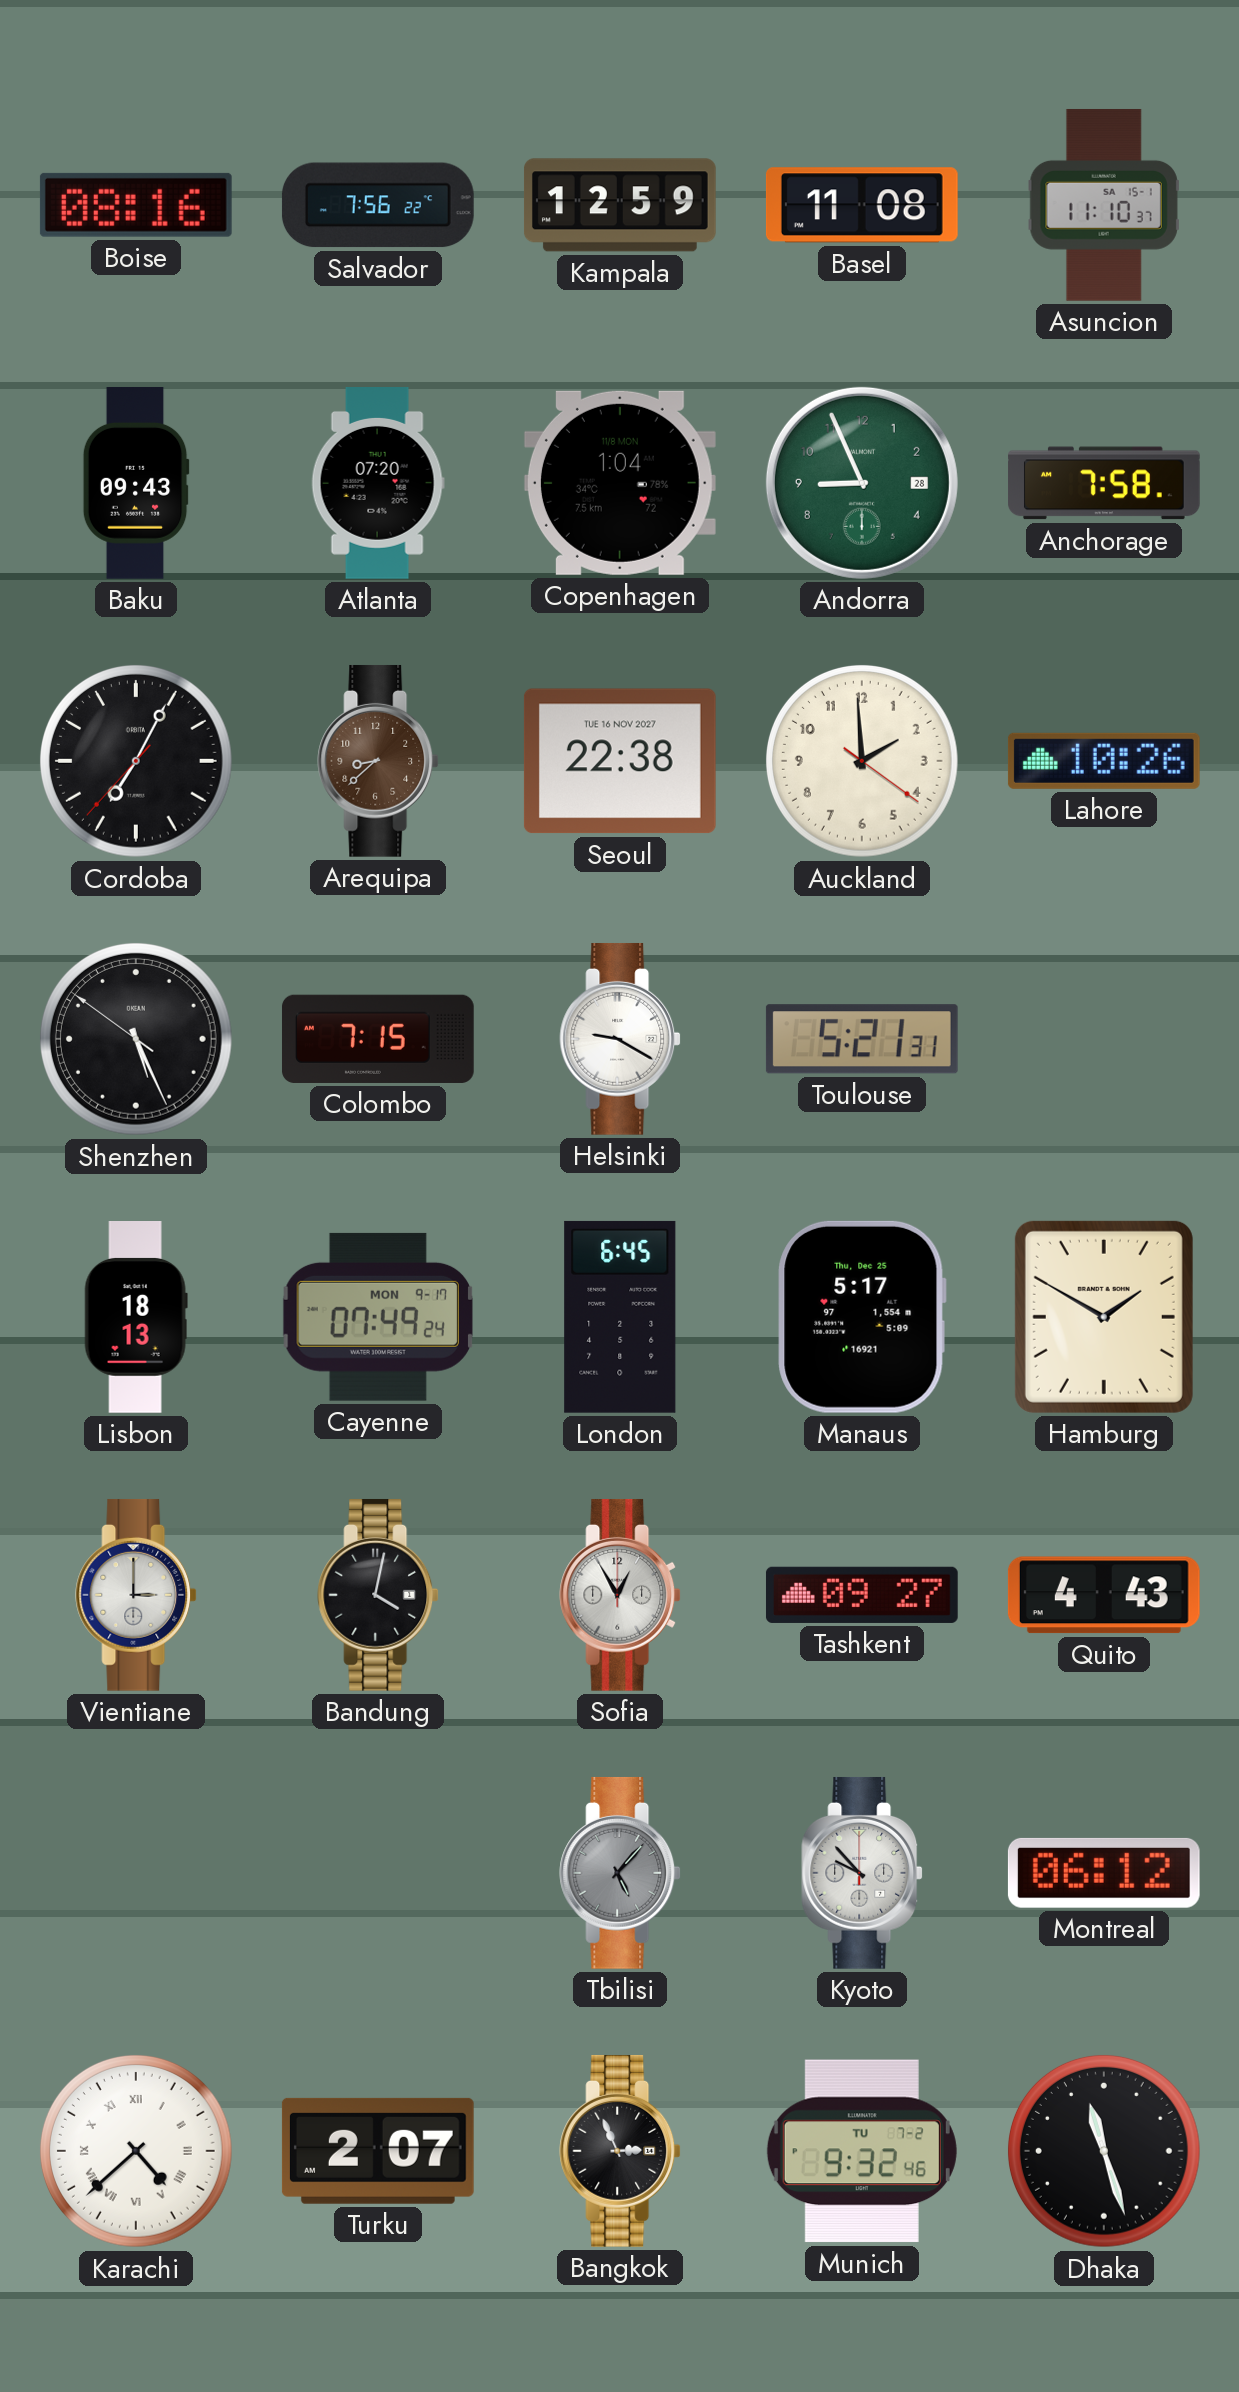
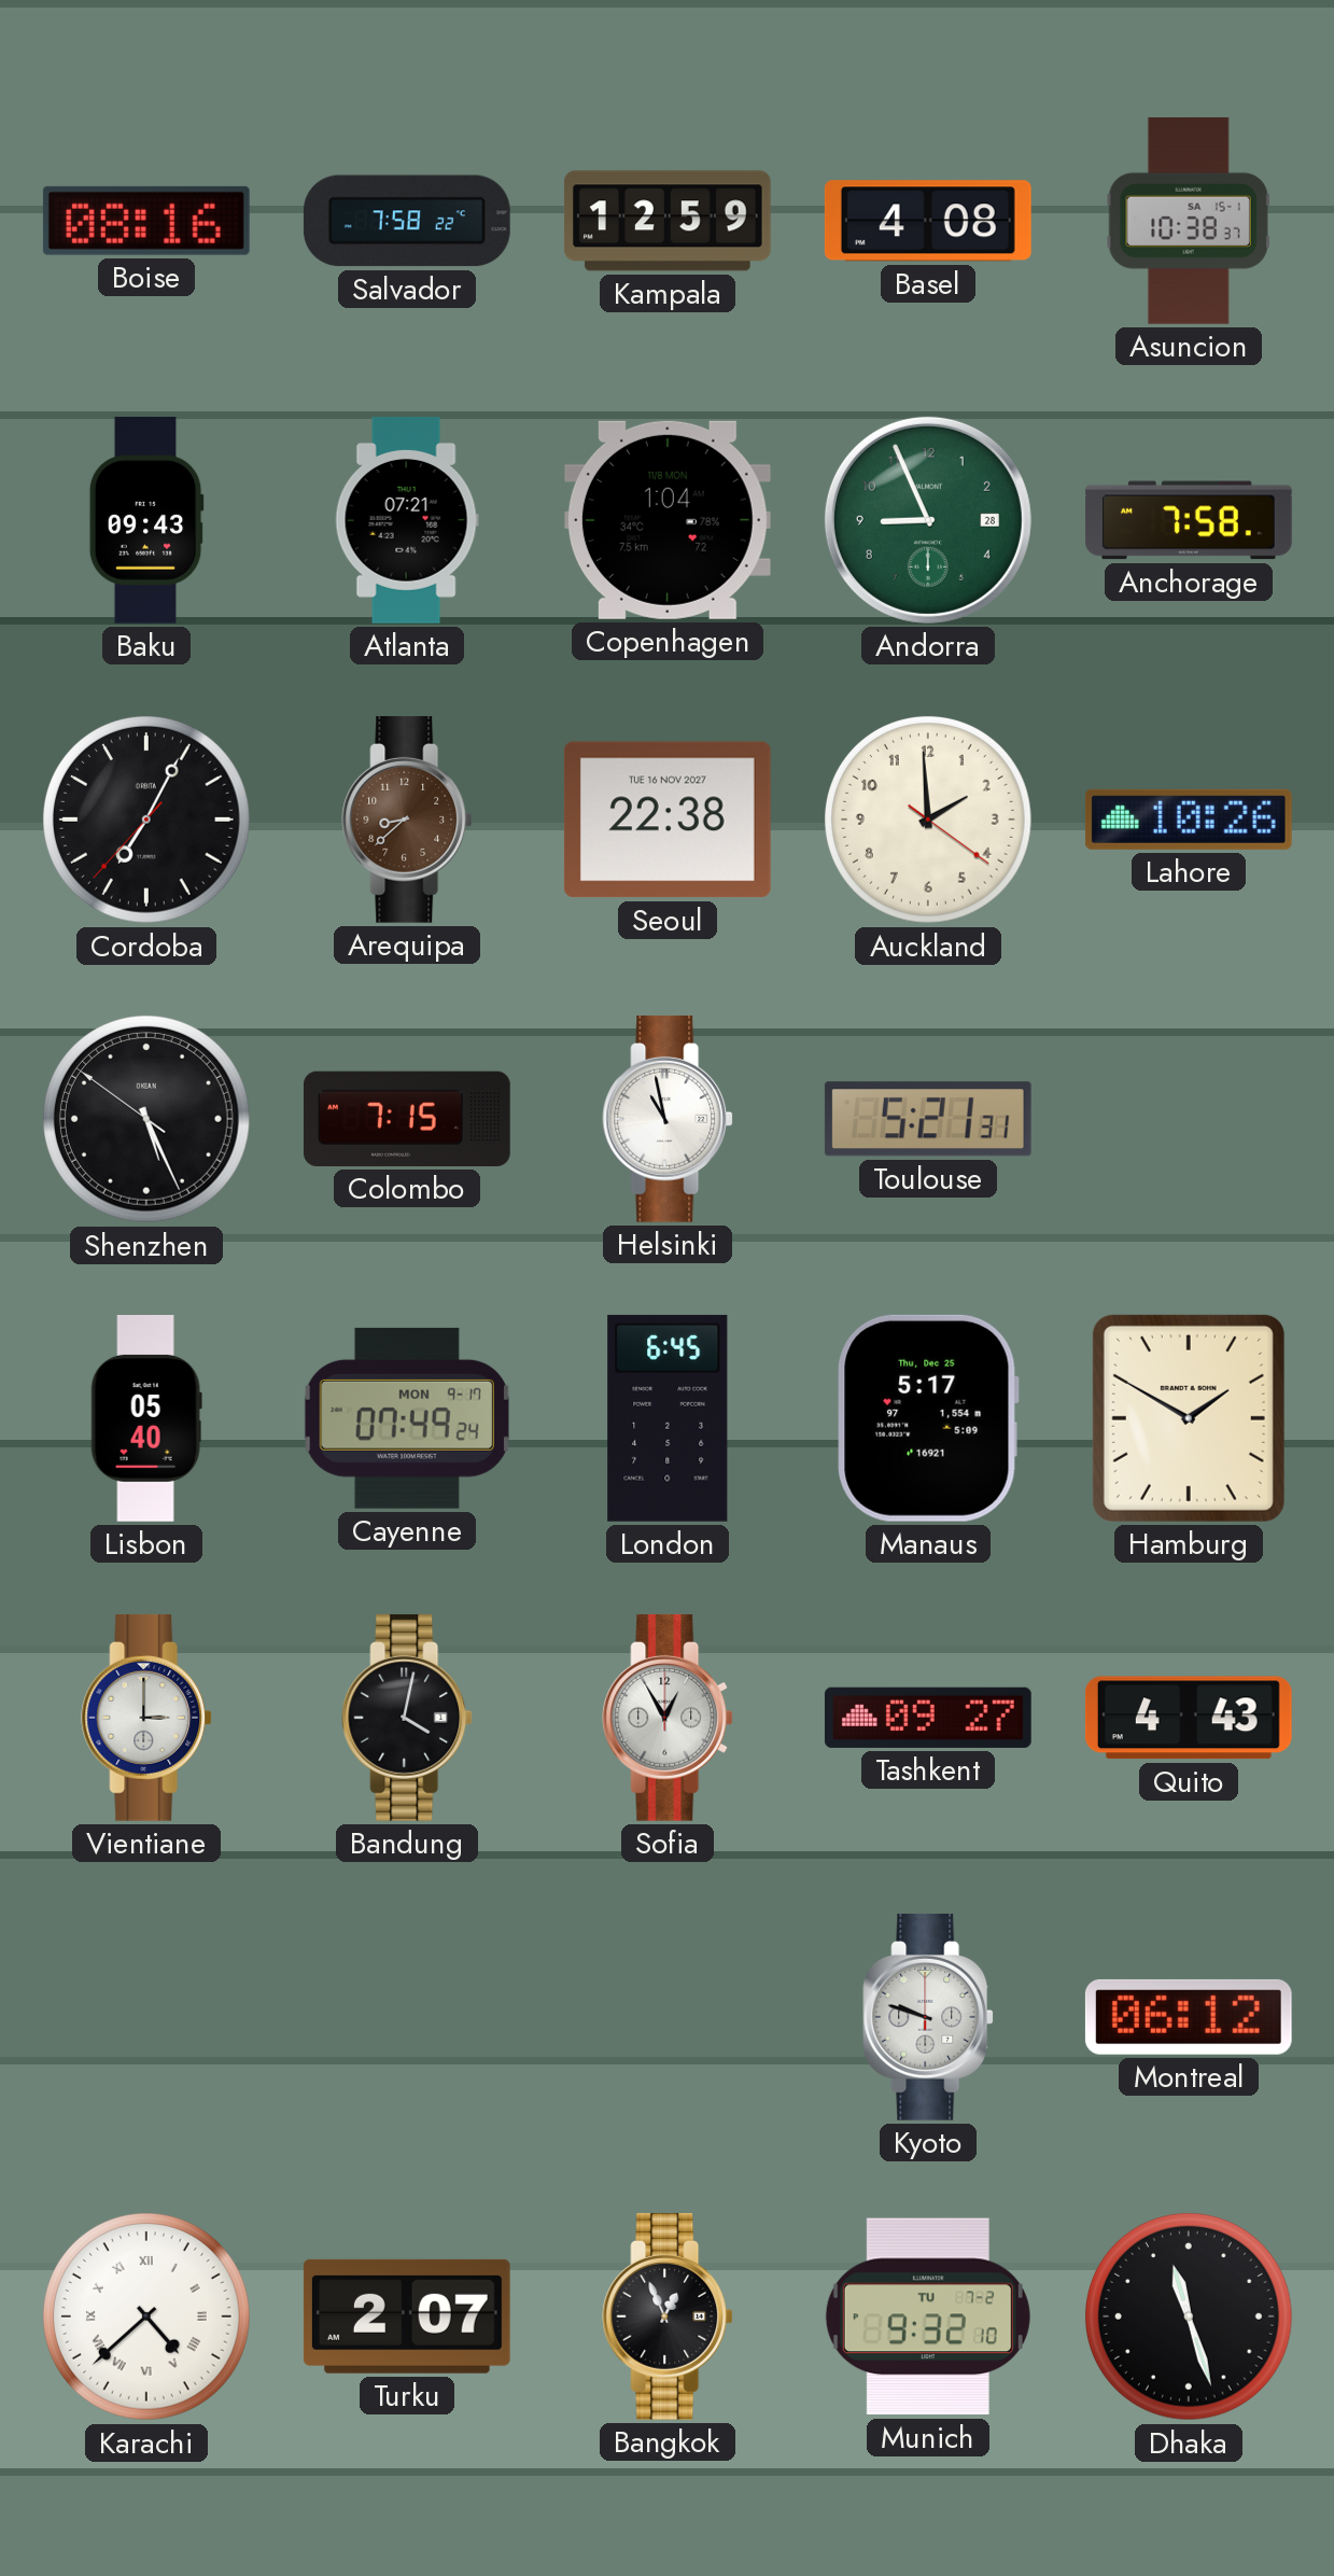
Salvador: 7:56 -> 7:58 (407, 221)
Basel: 11:08 -> 4:08 (928, 221)
Asuncion: 11:10 -> 10:38 (1189, 221)
Atlanta: 07:20 -> 07:21 (407, 521)
Helsinki: 9:20 -> 10:58 (668, 1119)
Lisbon: 18:13 -> 05:40 (146, 1419)
Tbilisi: 5:07 -> none (620, 1873)
Kyoto: 9:53 -> 9:48 (928, 2017)
Bangkok: 2:56 -> 12:56 (668, 2316)
Munich: 9:32:46 -> 9:32:10 (928, 2316)
